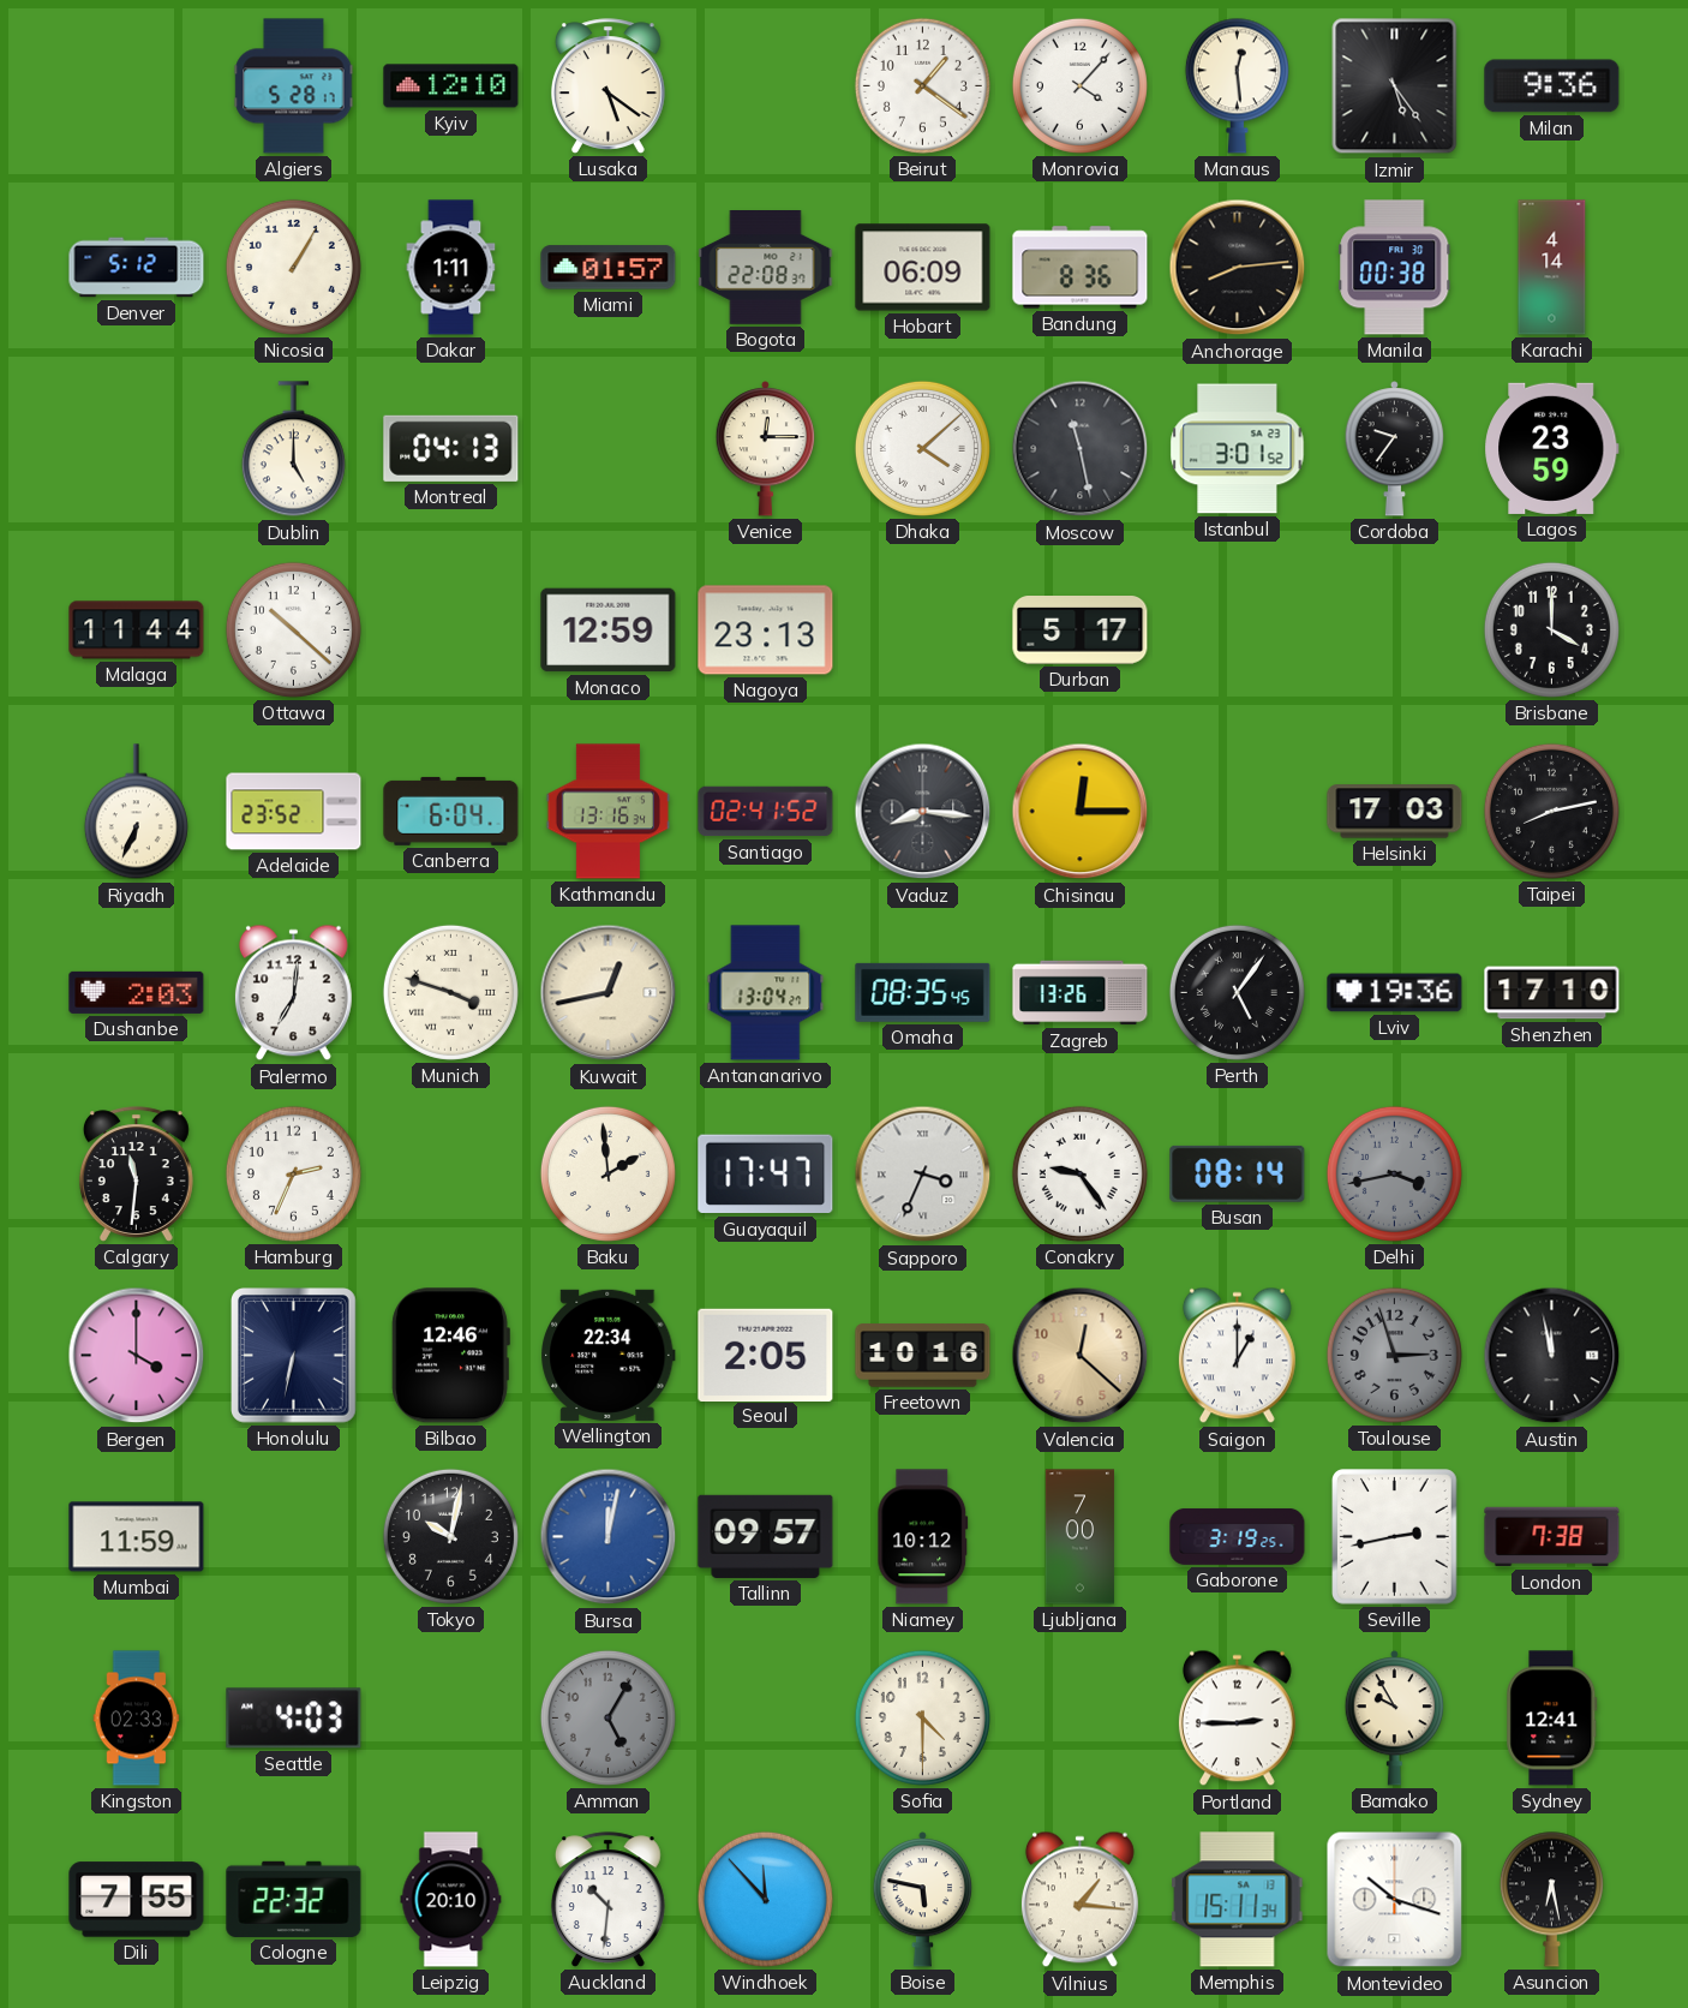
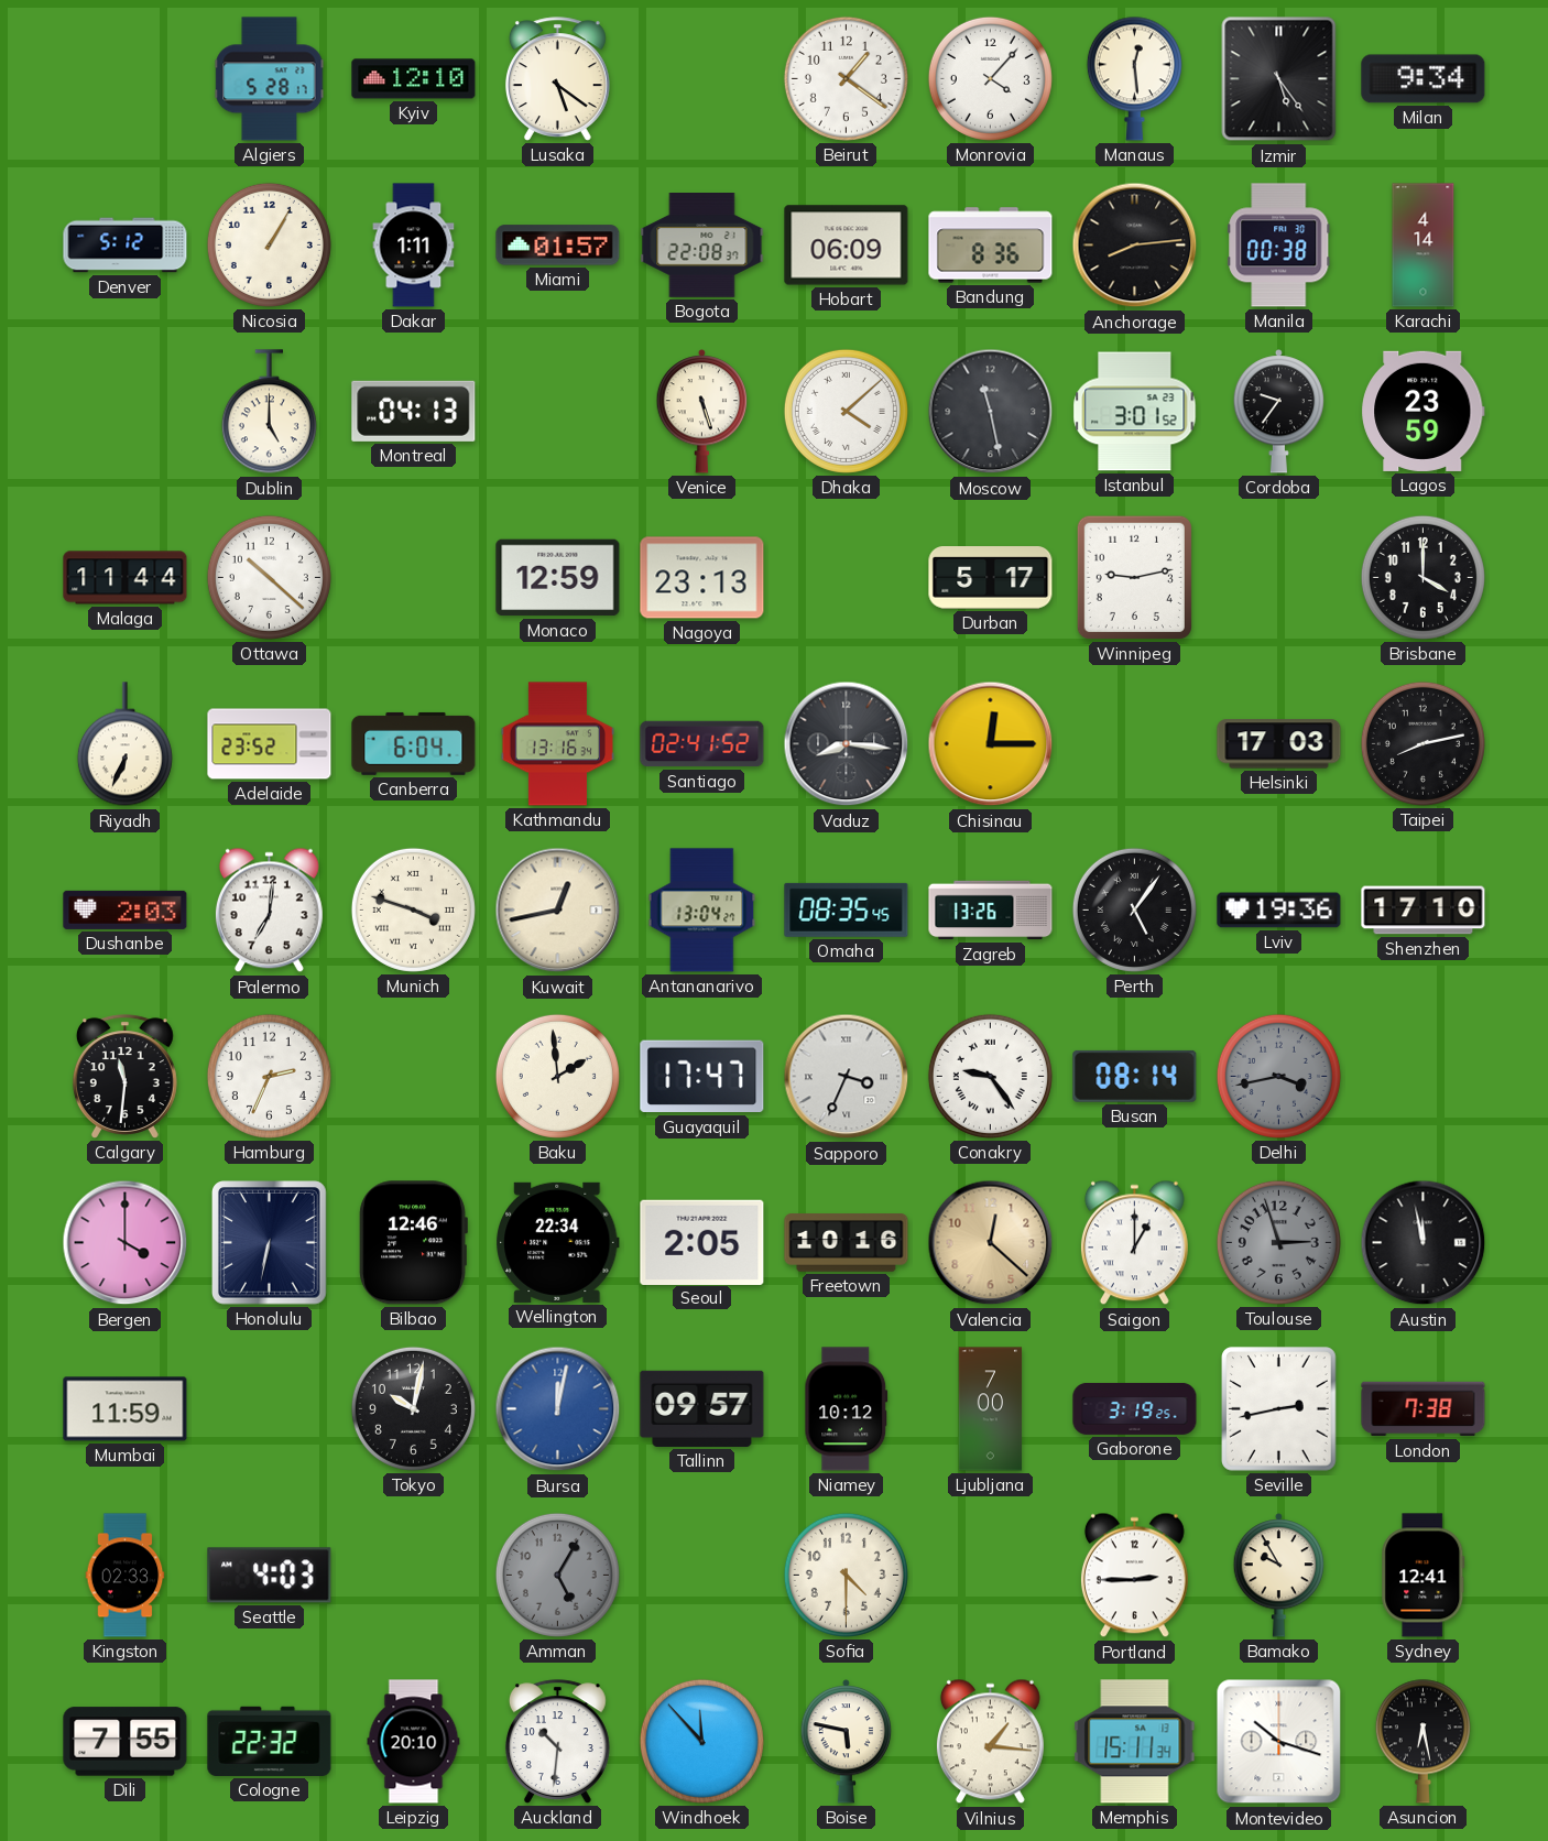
Milan: 9:36 -> 9:34 (1424, 79)
Venice: 12:15 -> 5:27 (702, 412)
Winnipeg: none -> 9:13 (1134, 577)
